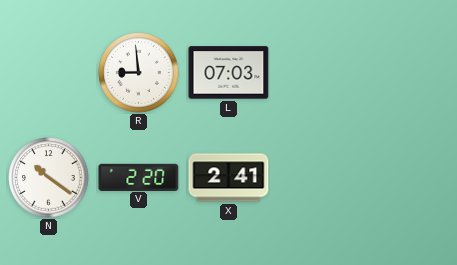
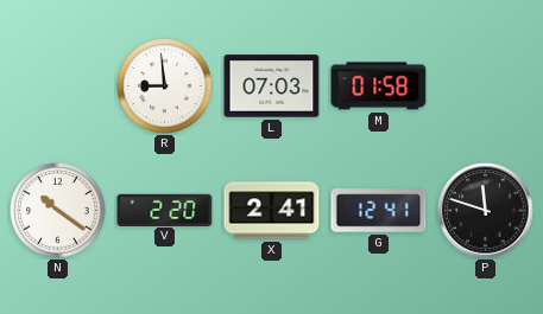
M: none -> 01:58 (379, 86)
G: none -> 12:41 (379, 211)
P: none -> 11:48 (486, 211)
